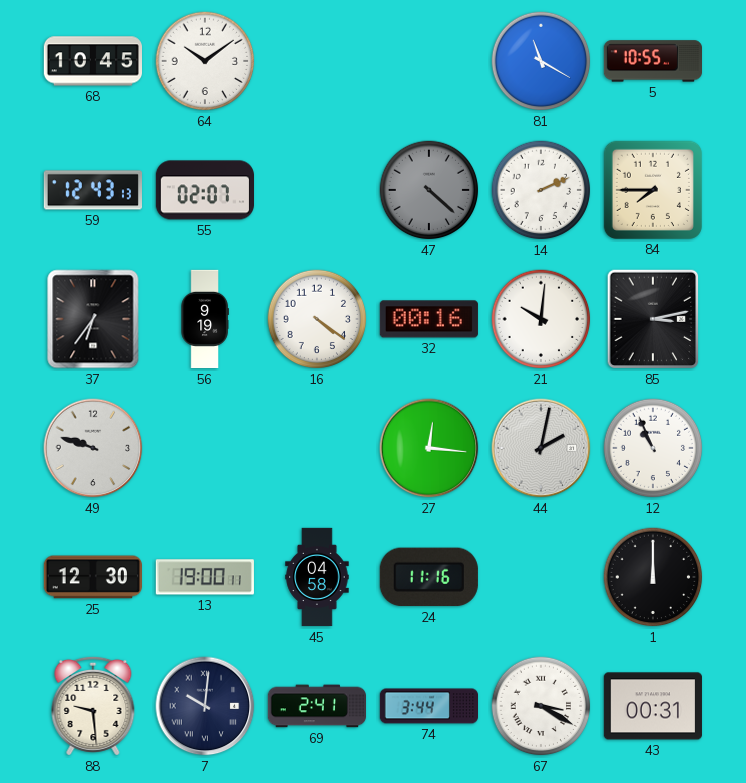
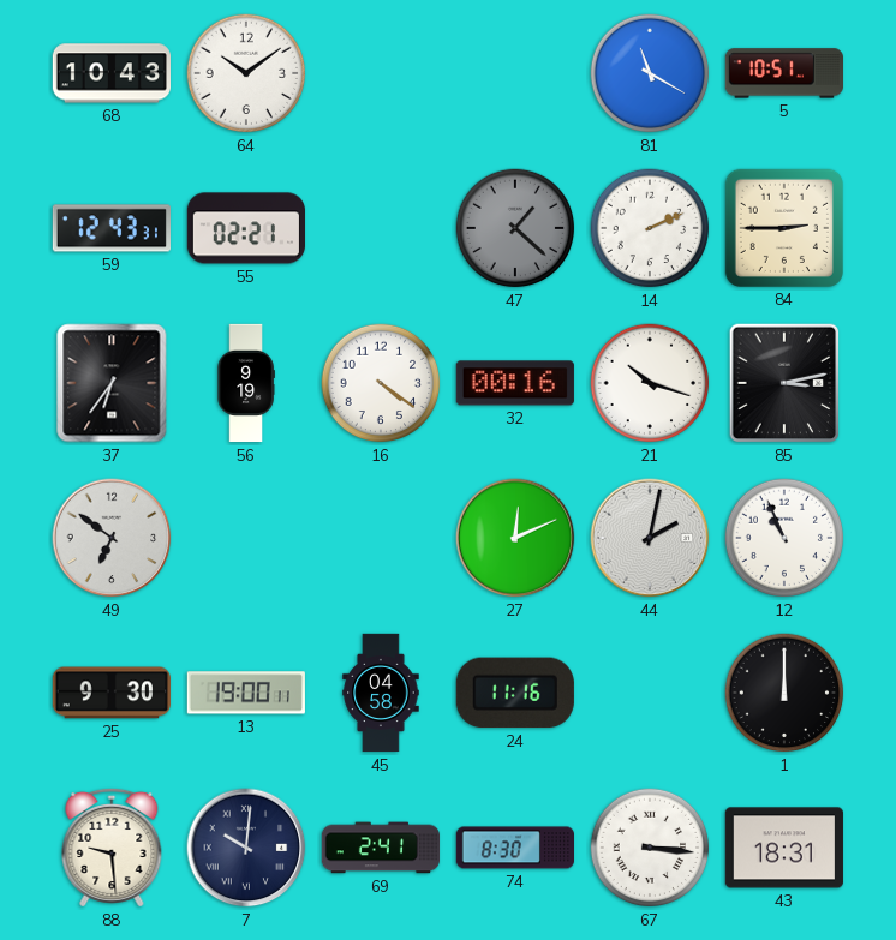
68: 10:45 -> 10:43 (110, 73)
5: 10:55 -> 10:51 (783, 73)
59: 12:43:13 -> 12:43:31 (110, 228)
55: 02:07 -> 02:21 (245, 228)
47: 4:22 -> 1:22 (515, 228)
84: 7:45 -> 2:45 (784, 228)
21: 10:01 -> 10:18 (650, 383)
49: 9:48 -> 6:51 (112, 538)
27: 12:16 -> 12:11 (515, 538)
25: 12:30 -> 9:30 (112, 693)
74: 3:44 -> 8:30 (514, 848)
67: 3:20 -> 3:16 (650, 848)
43: 00:31 -> 18:31 (784, 848)
